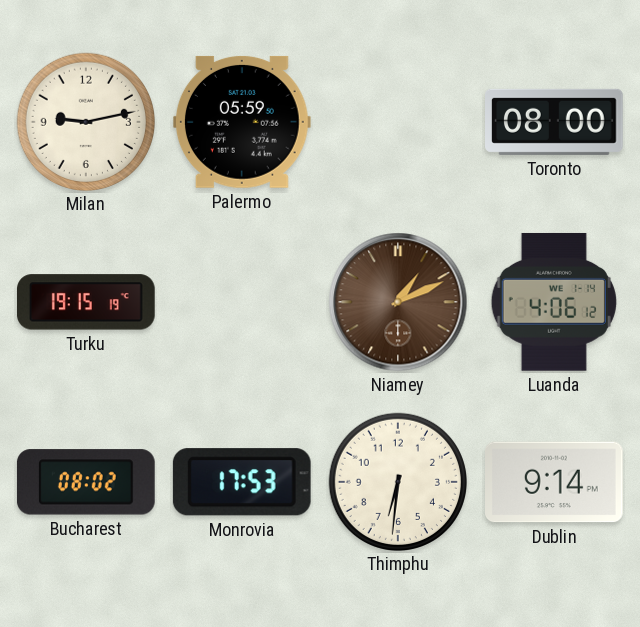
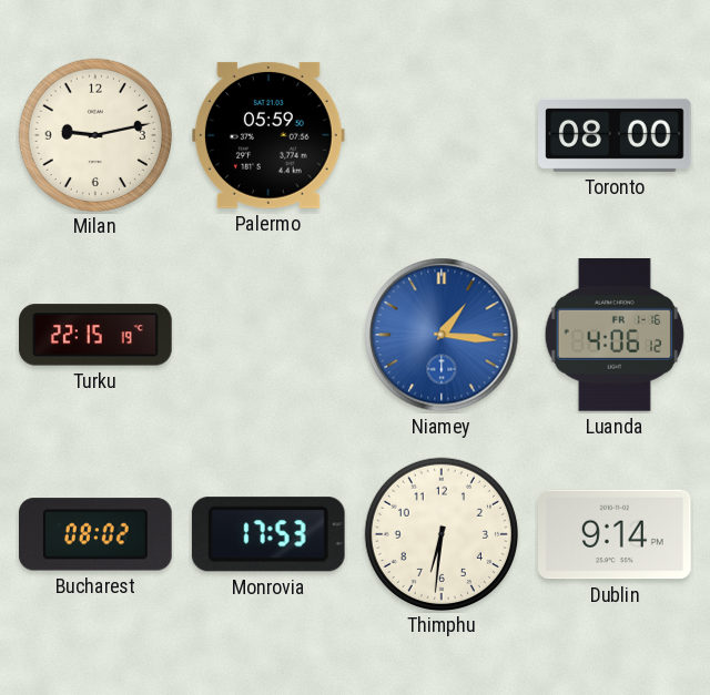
Turku: 19:15 -> 22:15 (97, 335)
Niamey: 1:11 -> 1:16 (442, 335)
Niamey dial: brown -> blue (442, 335)
Luanda date: WE 1-14 -> FR 1-16 (615, 335)
